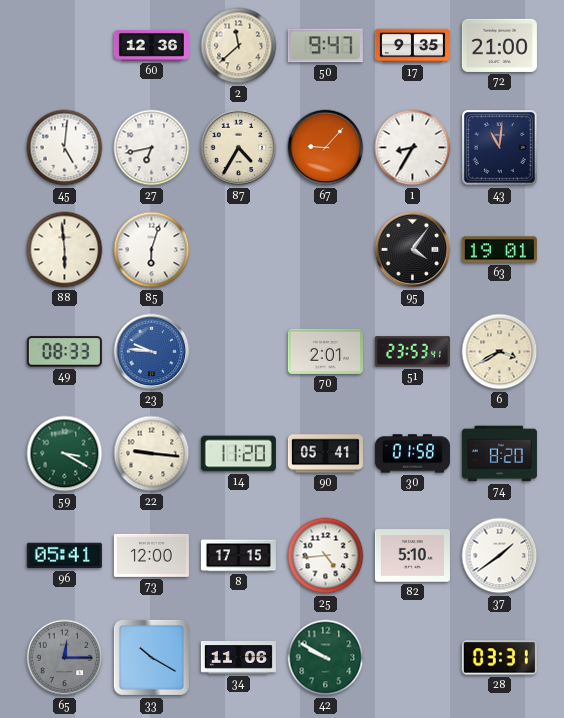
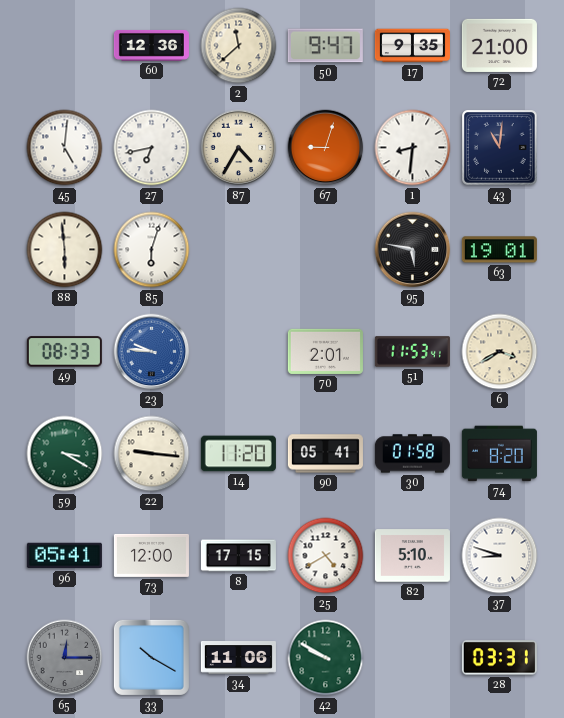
67: 9:07 -> 9:03 (326, 148)
1: 8:35 -> 8:31 (413, 148)
95: 4:06 -> 5:47 (413, 250)
51: 23:53 -> 11:53 (412, 352)
25: 4:44 -> 4:40 (326, 556)
37: 1:39 -> 8:48 (500, 556)
